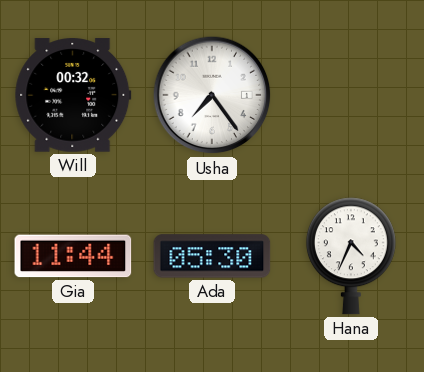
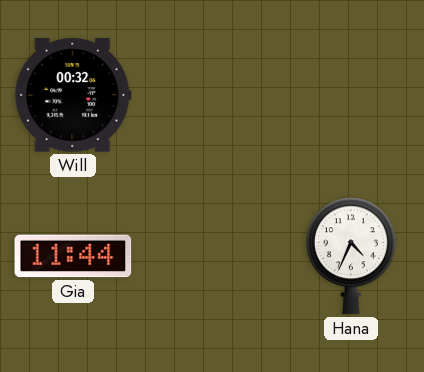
Usha: 7:24 -> none (212, 95)
Ada: 05:30 -> none (212, 256)
